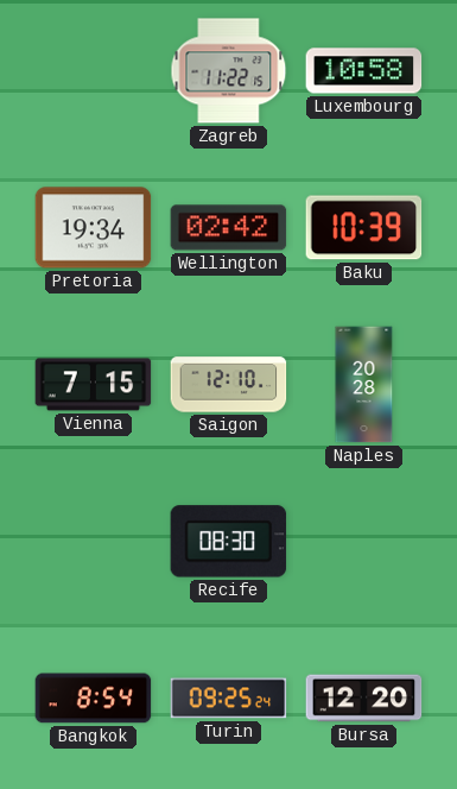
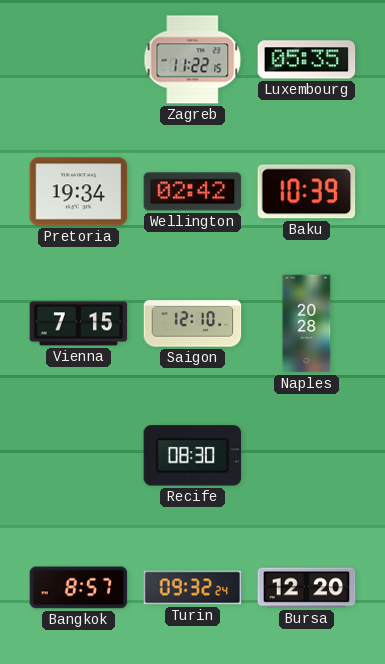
Luxembourg: 10:58 -> 05:35 (307, 60)
Bangkok: 8:54 -> 8:57 (79, 588)
Turin: 09:25 -> 09:32 (193, 588)
